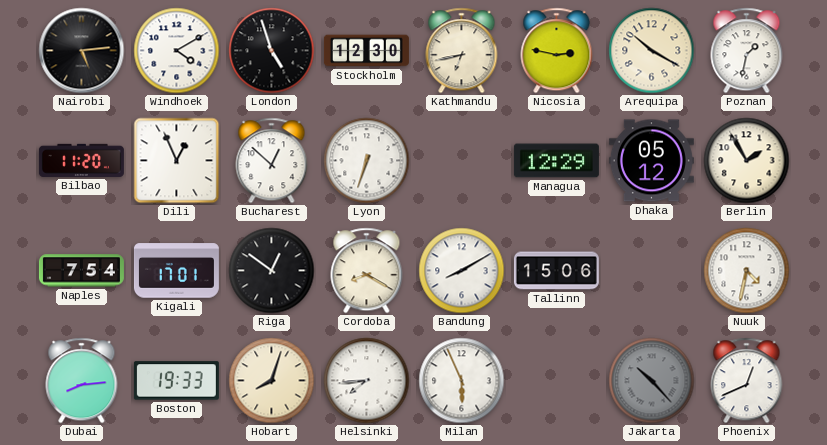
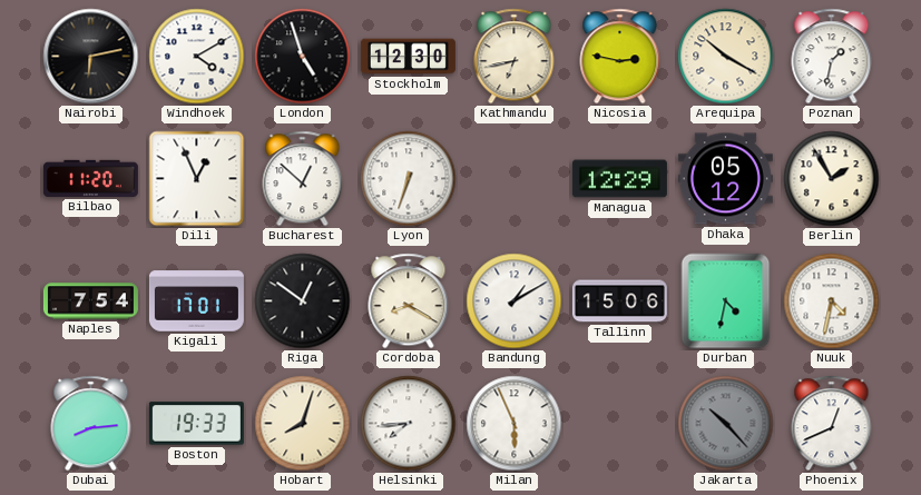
Nairobi: 5:14 -> 6:13 (91, 57)
Bandung: 8:10 -> 1:10 (515, 301)
Durban: none -> 4:32 (726, 301)
